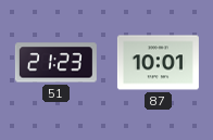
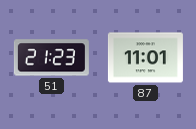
87: 10:01 -> 11:01 (145, 58)
